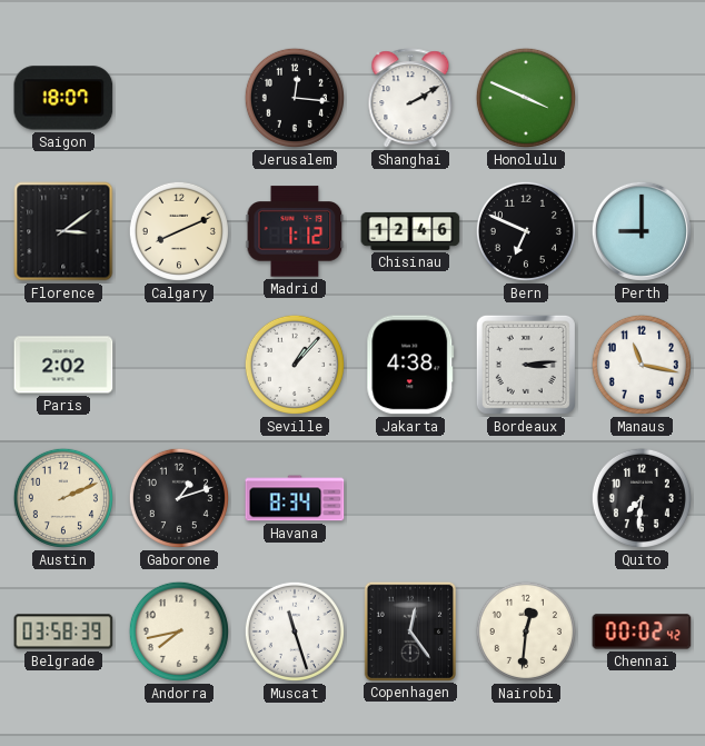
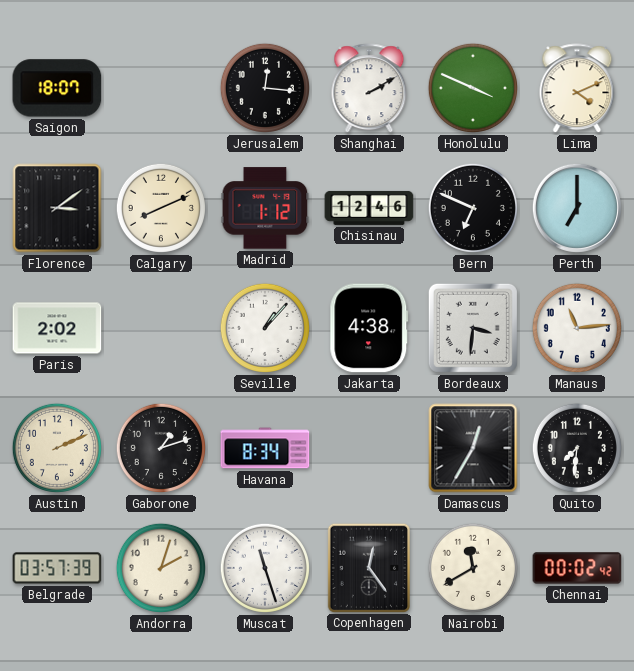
Lima: none -> 4:11 (577, 89)
Perth: 9:00 -> 7:00 (577, 208)
Bordeaux: 3:14 -> 3:31 (473, 328)
Manaus: 11:17 -> 11:14 (577, 328)
Damascus: none -> 12:35 (473, 448)
Belgrade: 03:58 -> 03:57 (57, 568)
Andorra: 7:43 -> 2:03 (161, 568)
Nairobi: 12:31 -> 11:40 (473, 568)
